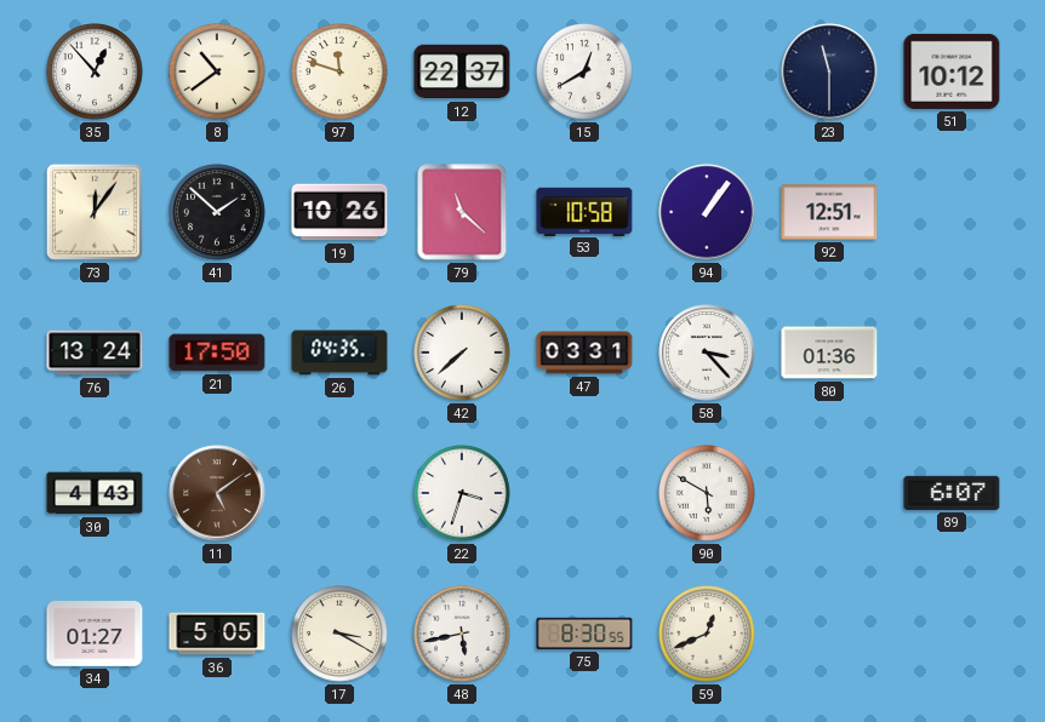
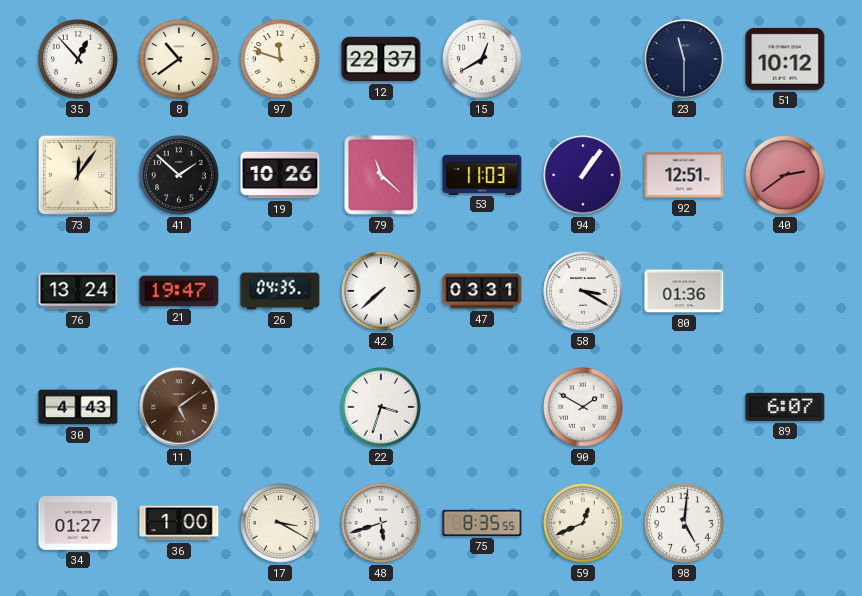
53: 10:58 -> 11:03 (482, 174)
40: none -> 2:39 (785, 175)
21: 17:50 -> 19:47 (179, 291)
58: 3:23 -> 3:20 (583, 291)
90: 5:50 -> 1:50 (583, 407)
36: 5:05 -> 1:00 (179, 523)
48: 5:43 -> 5:42 (381, 523)
75: 8:30 -> 8:35 (482, 523)
98: none -> 5:01 (684, 523)
